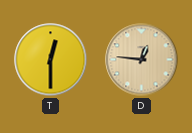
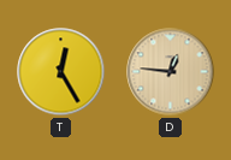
T: 12:30 -> 12:25 (61, 72)
